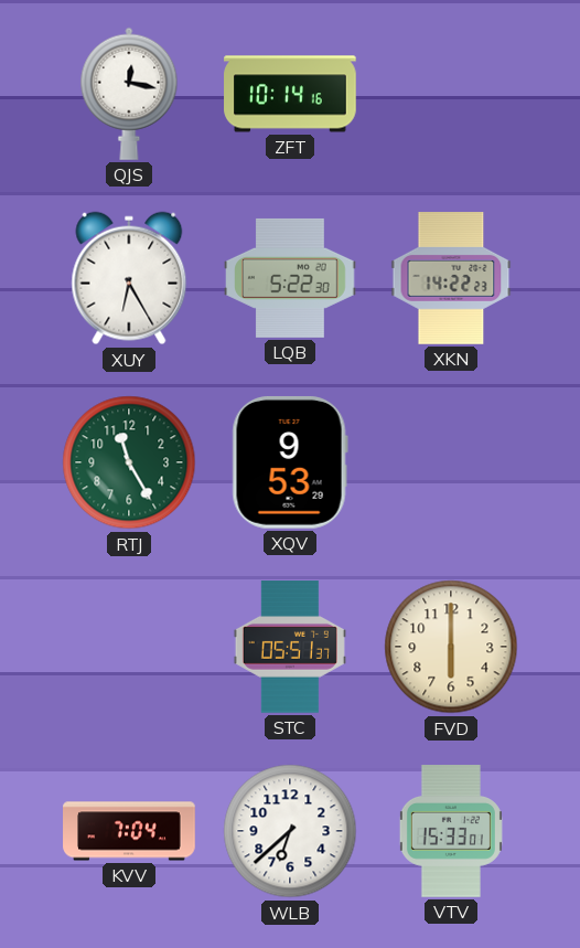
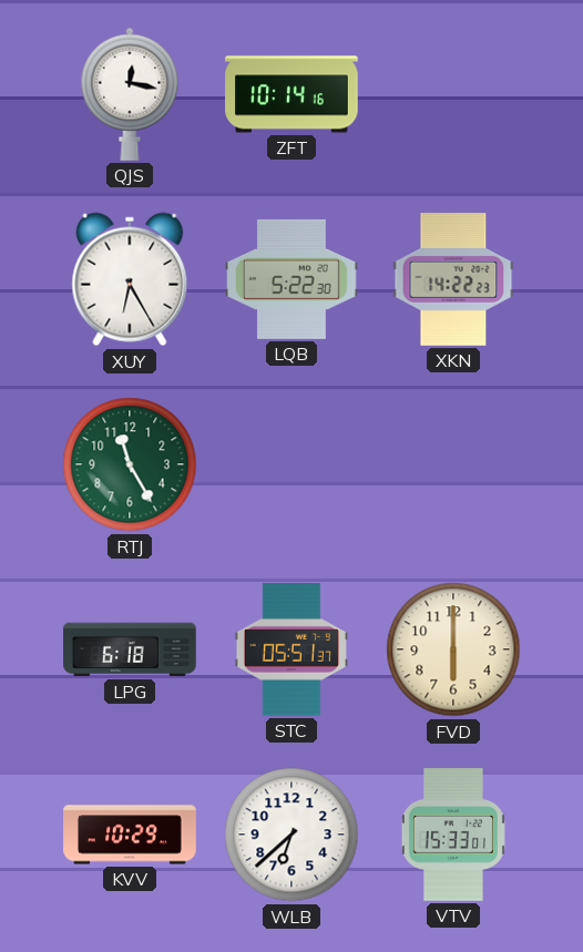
XQV: 9:53 -> none (290, 462)
LPG: none -> 6:18 (130, 649)
KVV: 7:04 -> 10:29 (130, 835)
